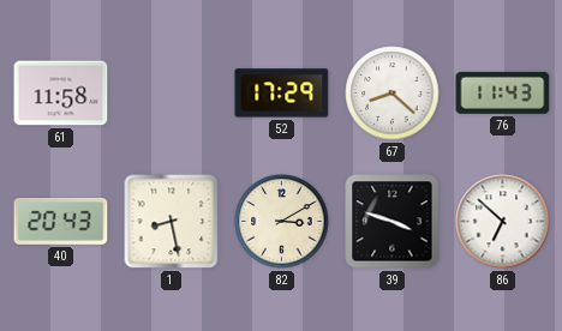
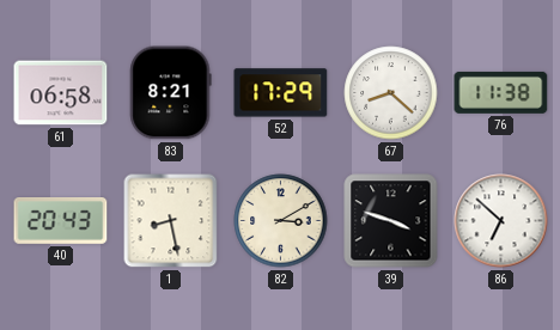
61: 11:58 -> 06:58 (61, 93)
83: none -> 8:21 (171, 93)
76: 11:43 -> 11:38 (501, 92)
